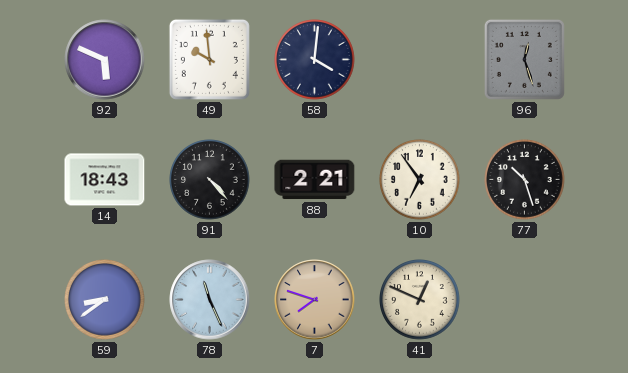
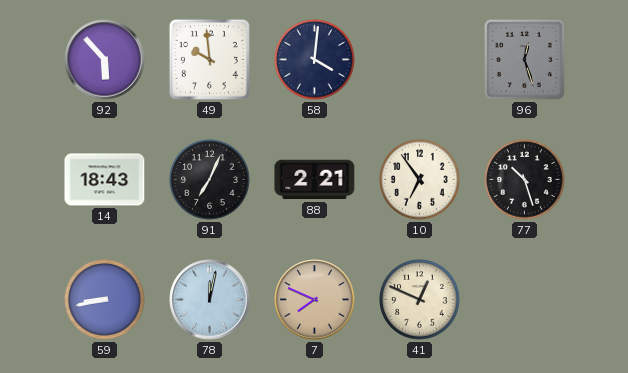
92: 5:49 -> 5:53 (105, 60)
91: 4:23 -> 7:04 (210, 180)
59: 8:39 -> 8:43 (105, 300)
78: 11:26 -> 12:02 (210, 300)
7: 7:48 -> 7:49 (315, 300)
